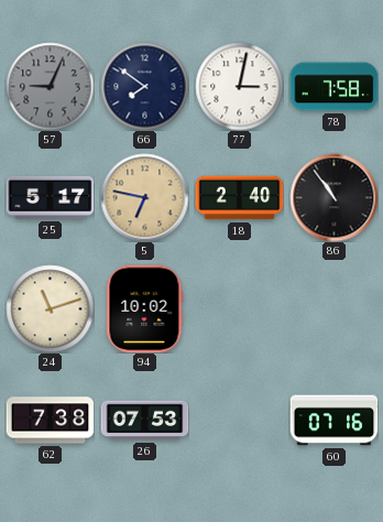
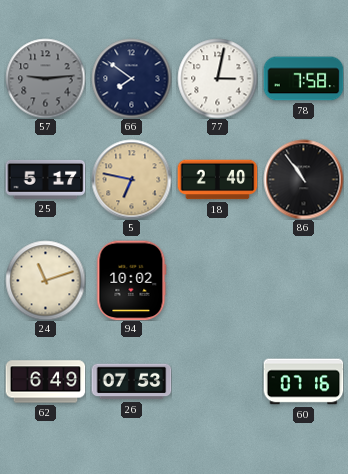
57: 9:04 -> 9:14 (45, 78)
62: 7:38 -> 6:49 (45, 382)
